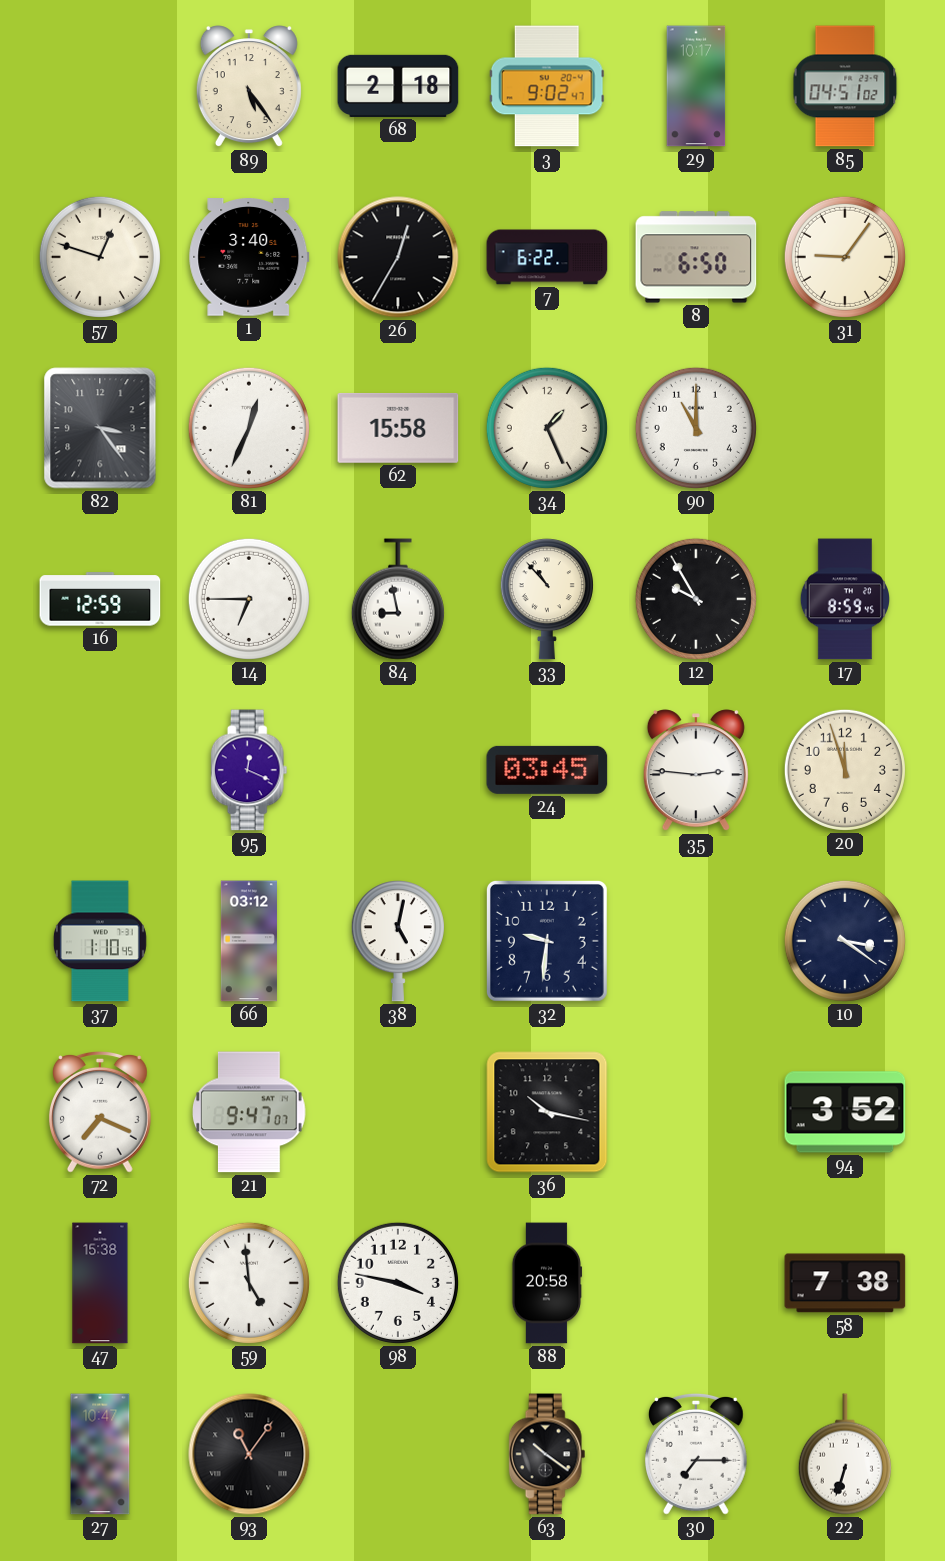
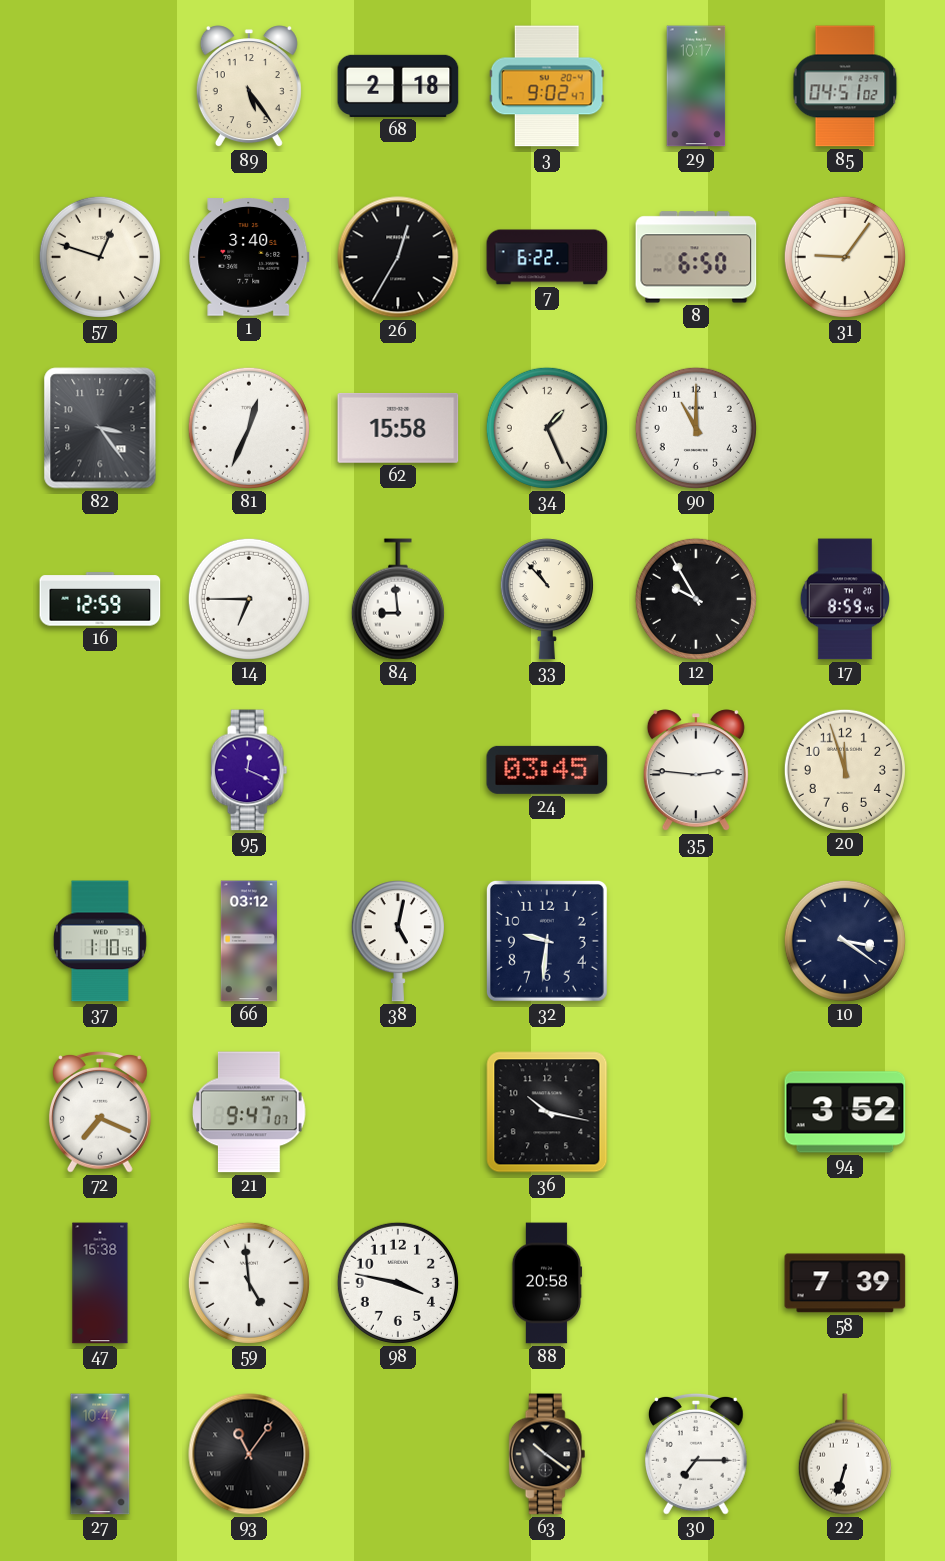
84: 8:58 -> 8:59 (398, 599)
58: 7:38 -> 7:39 (845, 1283)
